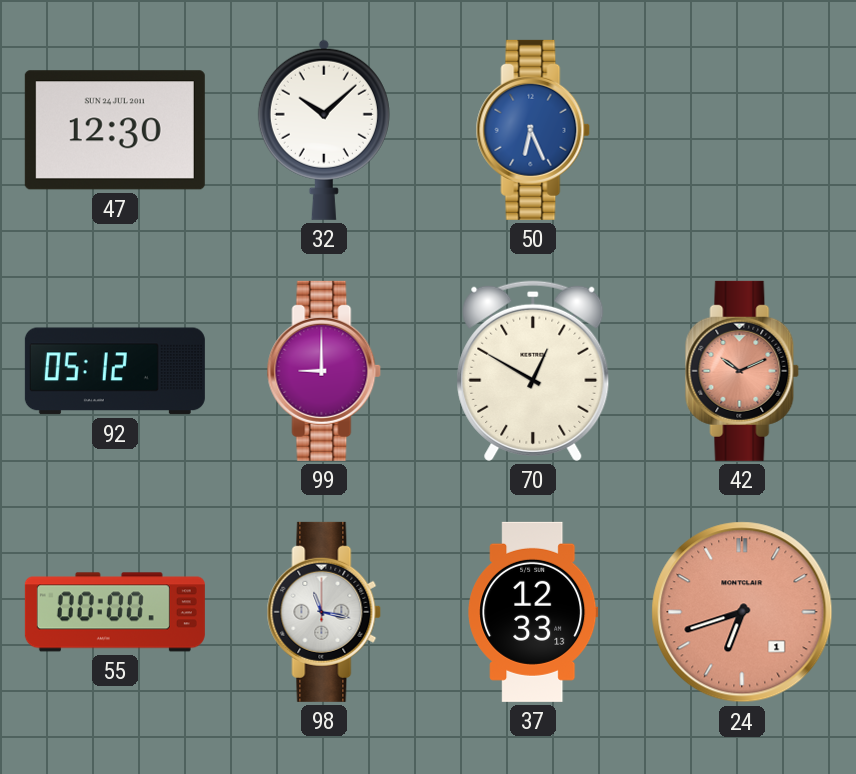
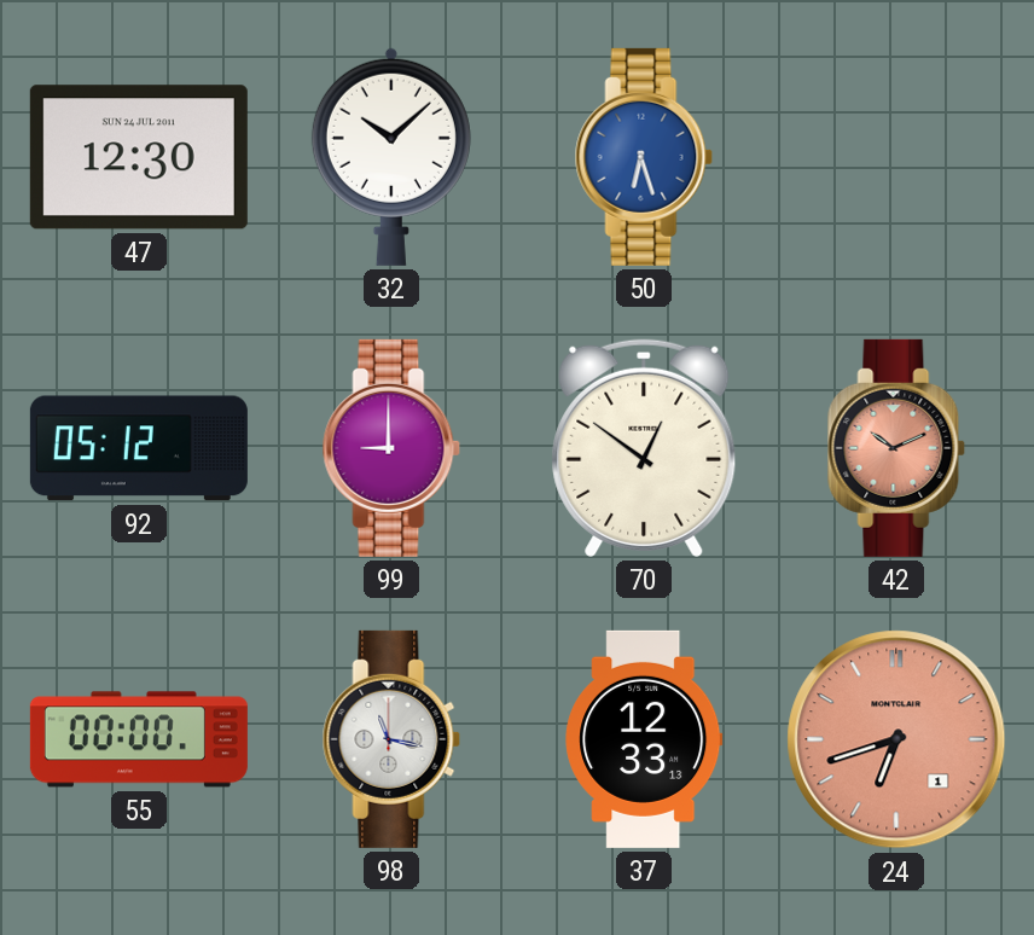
50: 6:26 -> 6:27 (644, 157)
70: 12:50 -> 12:51 (644, 448)
